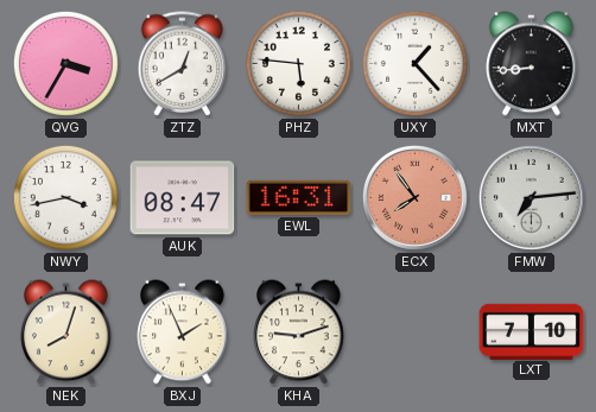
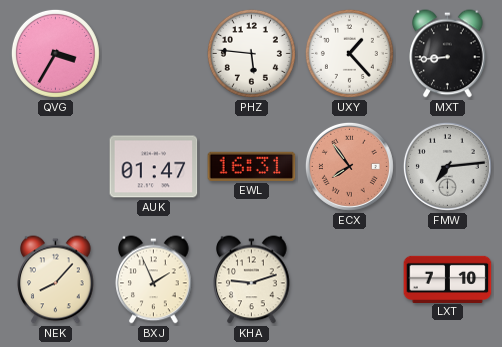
ZTZ: 12:40 -> none (183, 64)
NWY: 3:43 -> none (65, 197)
AUK: 08:47 -> 01:47 (154, 167)
NEK: 8:03 -> 8:07 (56, 280)
